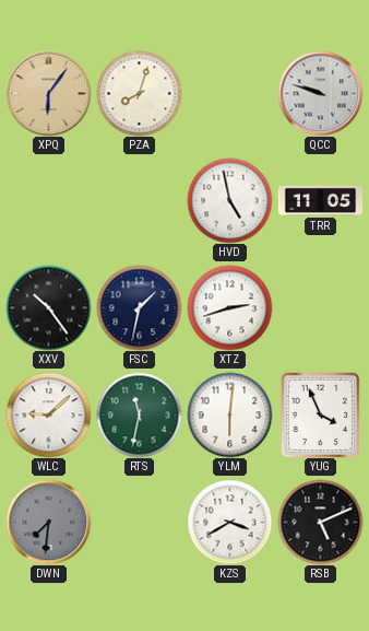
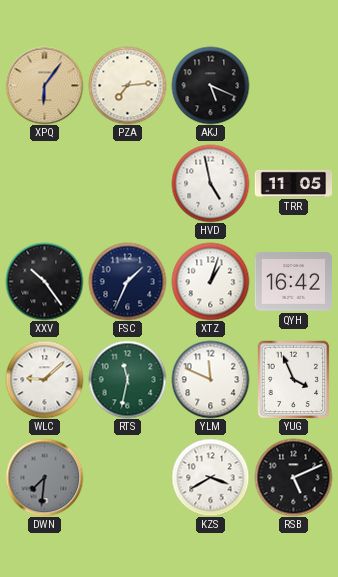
PZA: 8:03 -> 7:14 (127, 85)
AKJ: none -> 5:19 (210, 85)
QCC: 9:48 -> none (320, 93)
FSC: 1:32 -> 1:34 (127, 281)
XTZ: 2:42 -> 1:03 (210, 281)
QYH: none -> 16:42 (293, 282)
YLM: 6:01 -> 11:49 (210, 379)
